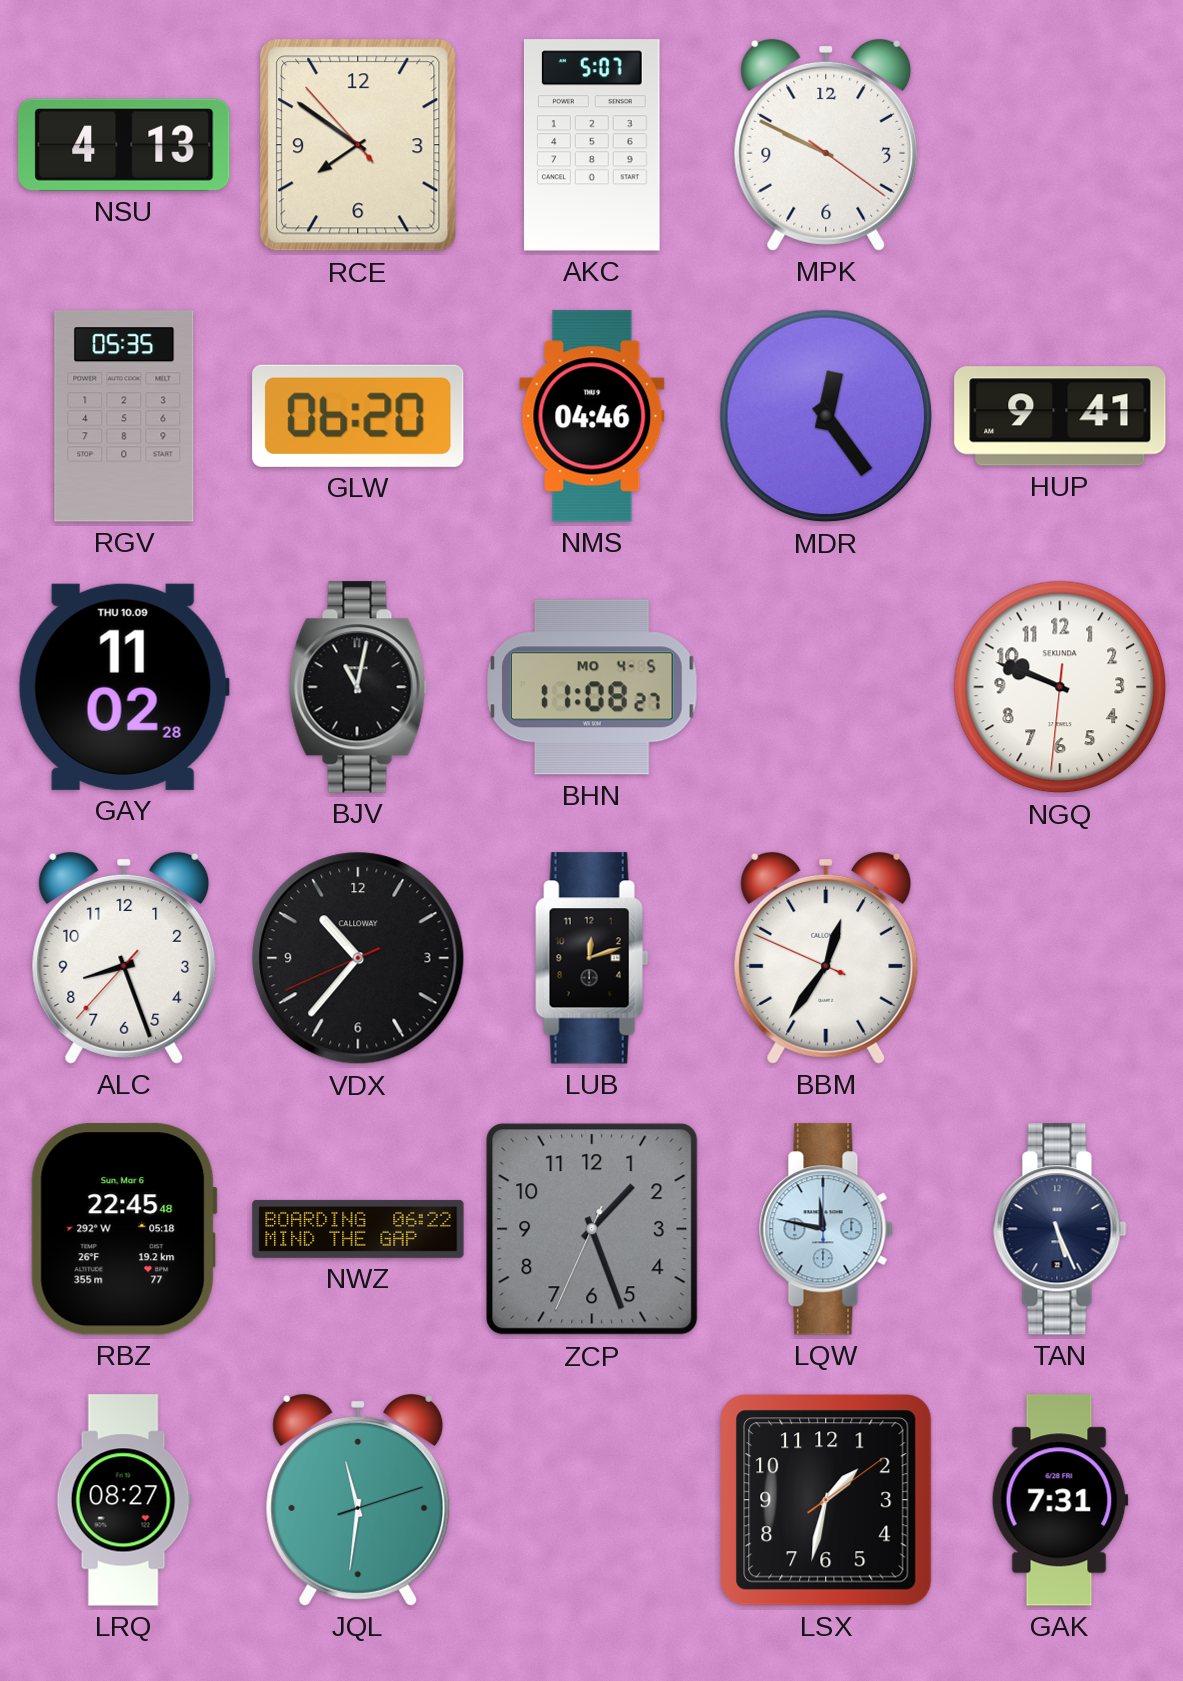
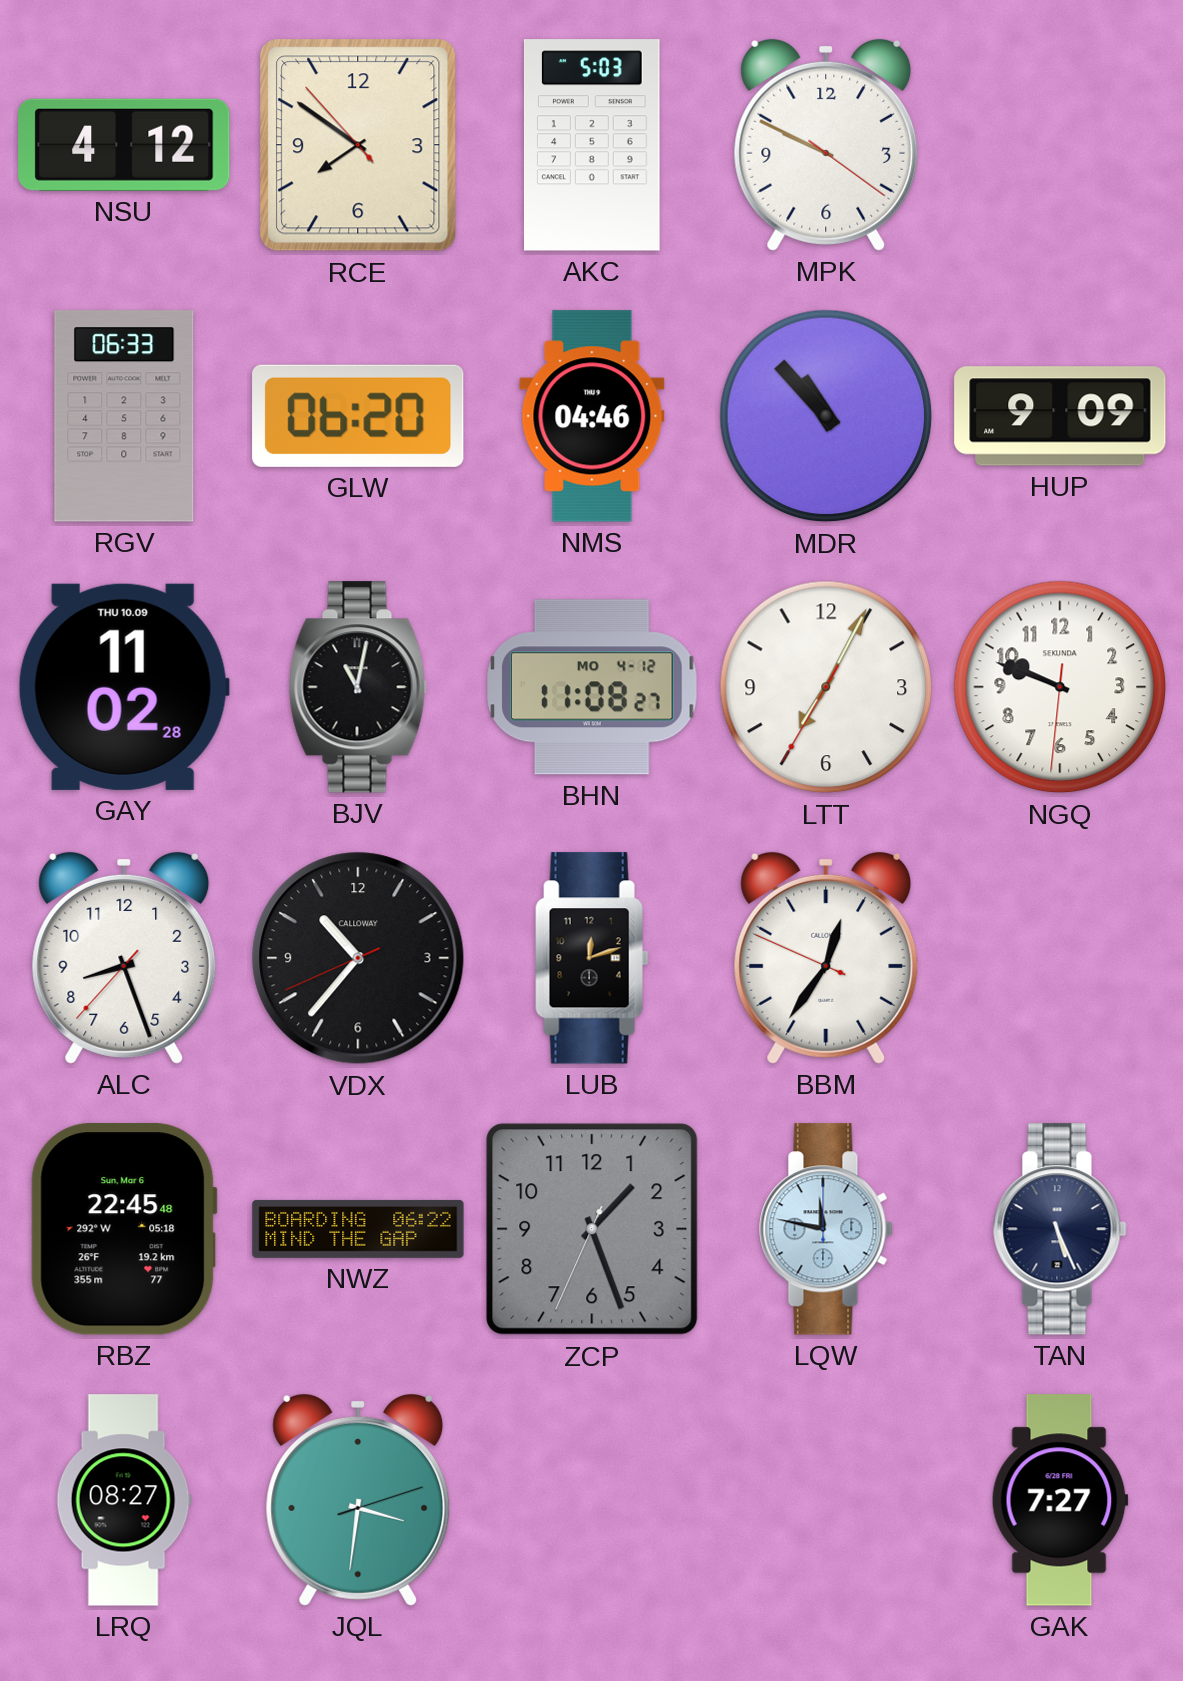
NSU: 4:13 -> 4:12 (124, 145)
AKC: 5:07 -> 5:03 (592, 145)
RGV: 05:35 -> 06:33 (124, 416)
MDR: 12:24 -> 10:53 (826, 416)
HUP: 9:41 -> 9:09 (1060, 416)
BHN date: MO 4-5 -> MO 4-12 (592, 687)
LTT: none -> 7:04 (826, 687)
JQL: 11:31 -> 3:31 (358, 1500)
LSX: 1:32 -> none (826, 1500)
GAK: 7:31 -> 7:27 (1060, 1500)
